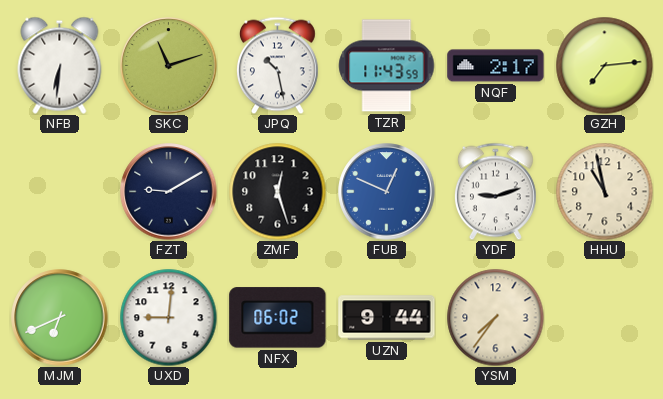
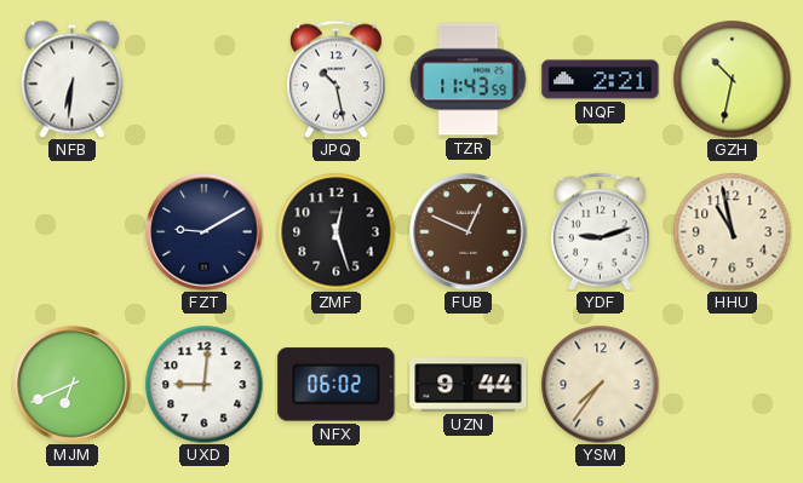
SKC: 11:12 -> none (169, 66)
NQF: 2:17 -> 2:21 (601, 80)
GZH: 7:14 -> 10:32 (732, 79)
FUB dial: blue -> brown (469, 232)
